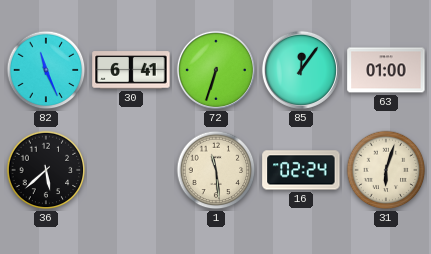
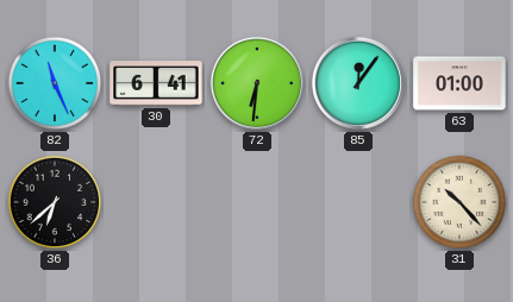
72: 6:33 -> 6:31 (257, 83)
36: 5:38 -> 6:38 (55, 202)
1: 11:29 -> none (216, 170)
16: 02:24 -> none (301, 170)
31: 6:03 -> 10:23 (459, 202)
